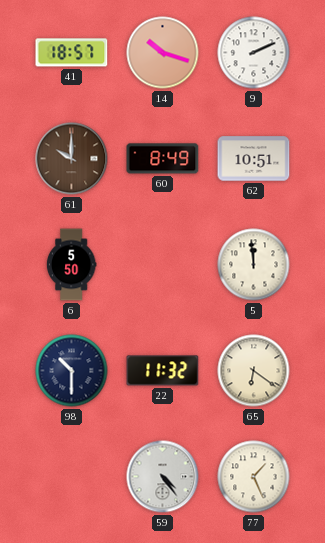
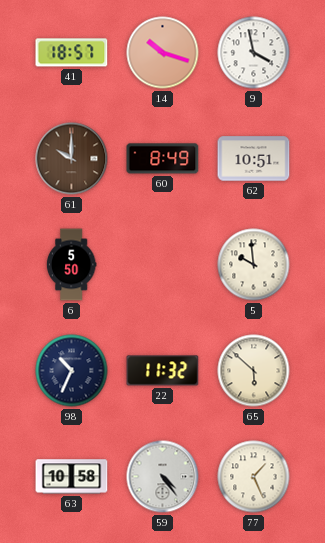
9: 2:11 -> 3:58 (254, 53)
5: 11:59 -> 9:59 (254, 265)
98: 10:30 -> 10:34 (72, 371)
65: 6:21 -> 5:52 (254, 371)
63: none -> 10:58 (72, 477)
